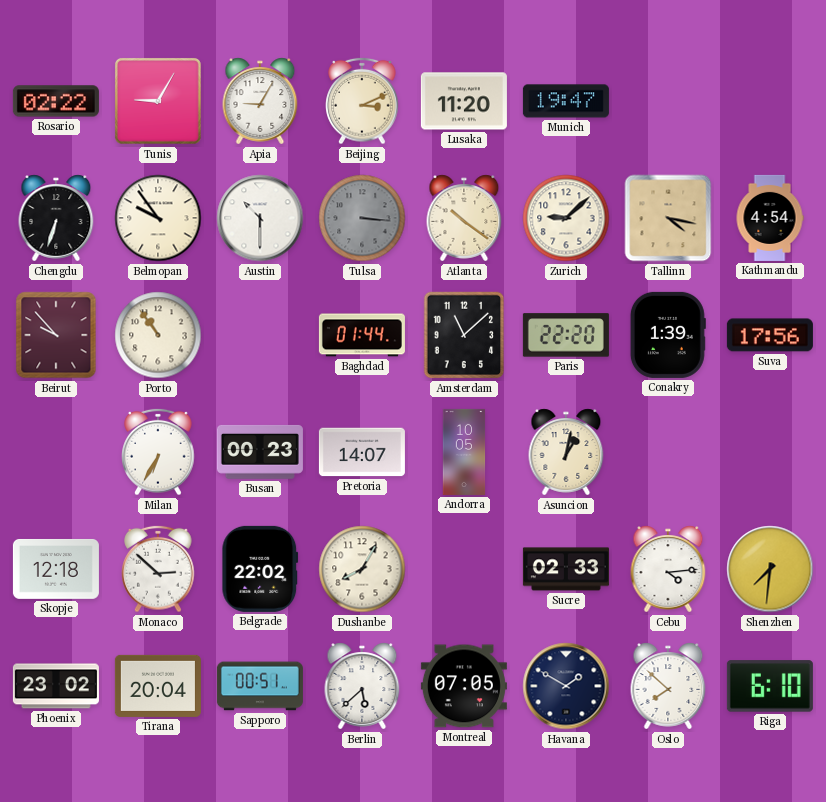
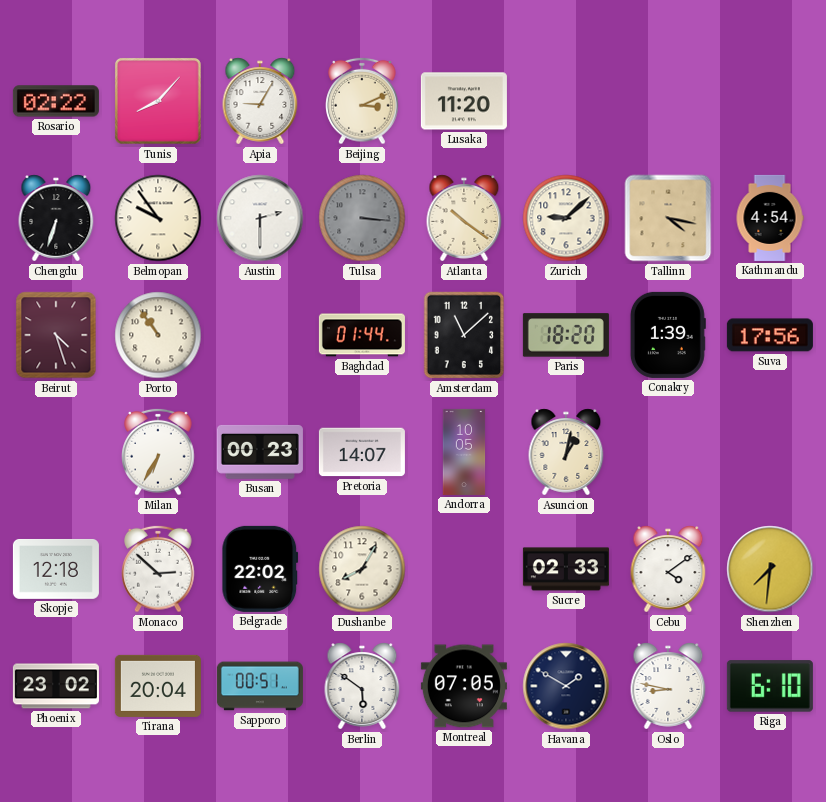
Tunis: 9:05 -> 8:07 (158, 101)
Munich: 19:47 -> none (566, 101)
Austin: 10:30 -> 2:30 (260, 218)
Beirut: 9:53 -> 4:27 (56, 335)
Paris: 22:20 -> 18:20 (566, 335)
Cebu: 4:14 -> 4:09 (668, 569)
Berlin: 5:38 -> 5:51 (362, 686)
Oslo: 7:52 -> 8:47 (668, 686)
